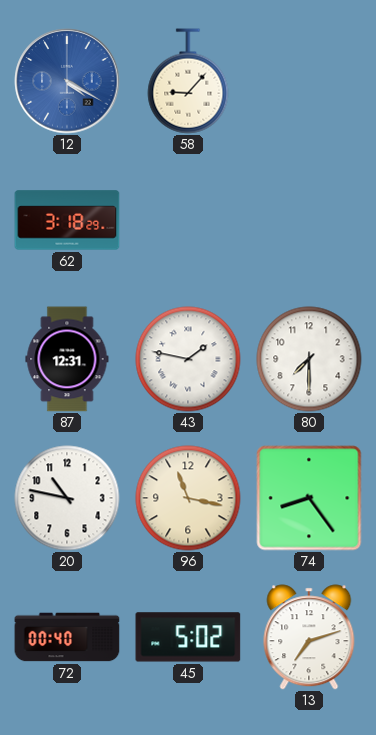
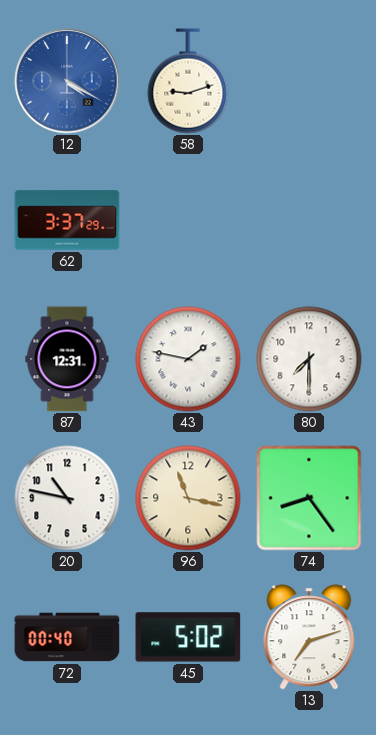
58: 9:07 -> 9:12 (188, 81)
62: 3:18 -> 3:37 (67, 220)
